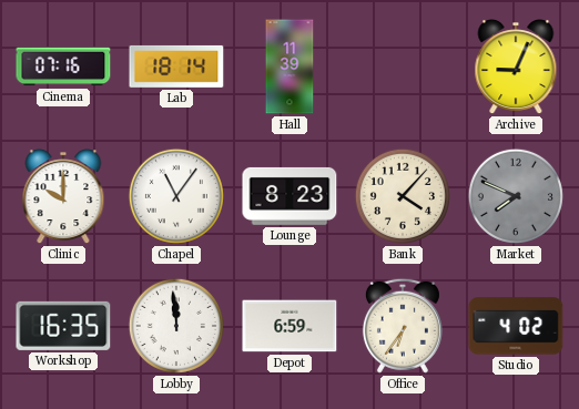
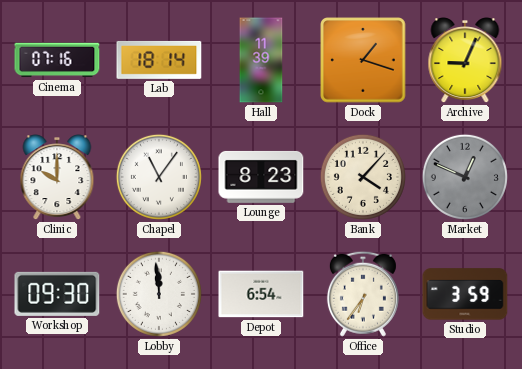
Dock: none -> 1:18 (363, 60)
Market: 7:49 -> 12:49 (465, 177)
Workshop: 16:35 -> 09:30 (57, 294)
Depot: 6:59 -> 6:54 (261, 294)
Studio: 4:02 -> 3:59 (465, 294)
